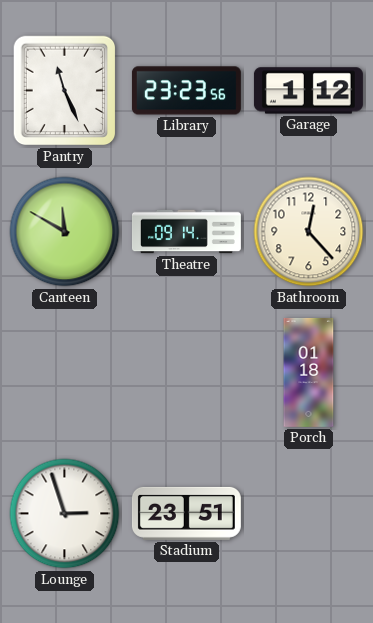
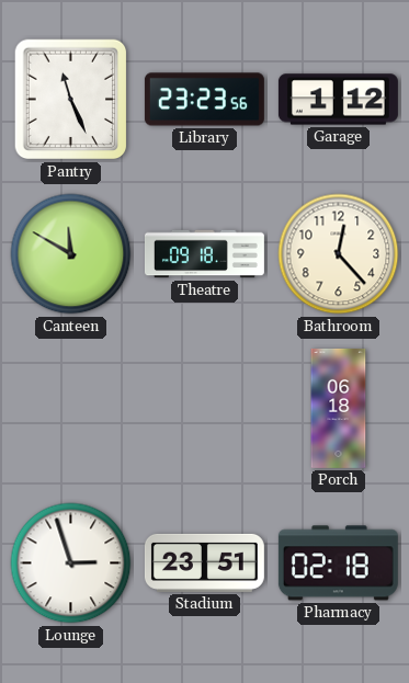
Theatre: 09:14 -> 09:18 (204, 254)
Porch: 01:18 -> 06:18 (339, 408)
Pharmacy: none -> 02:18 (338, 564)
